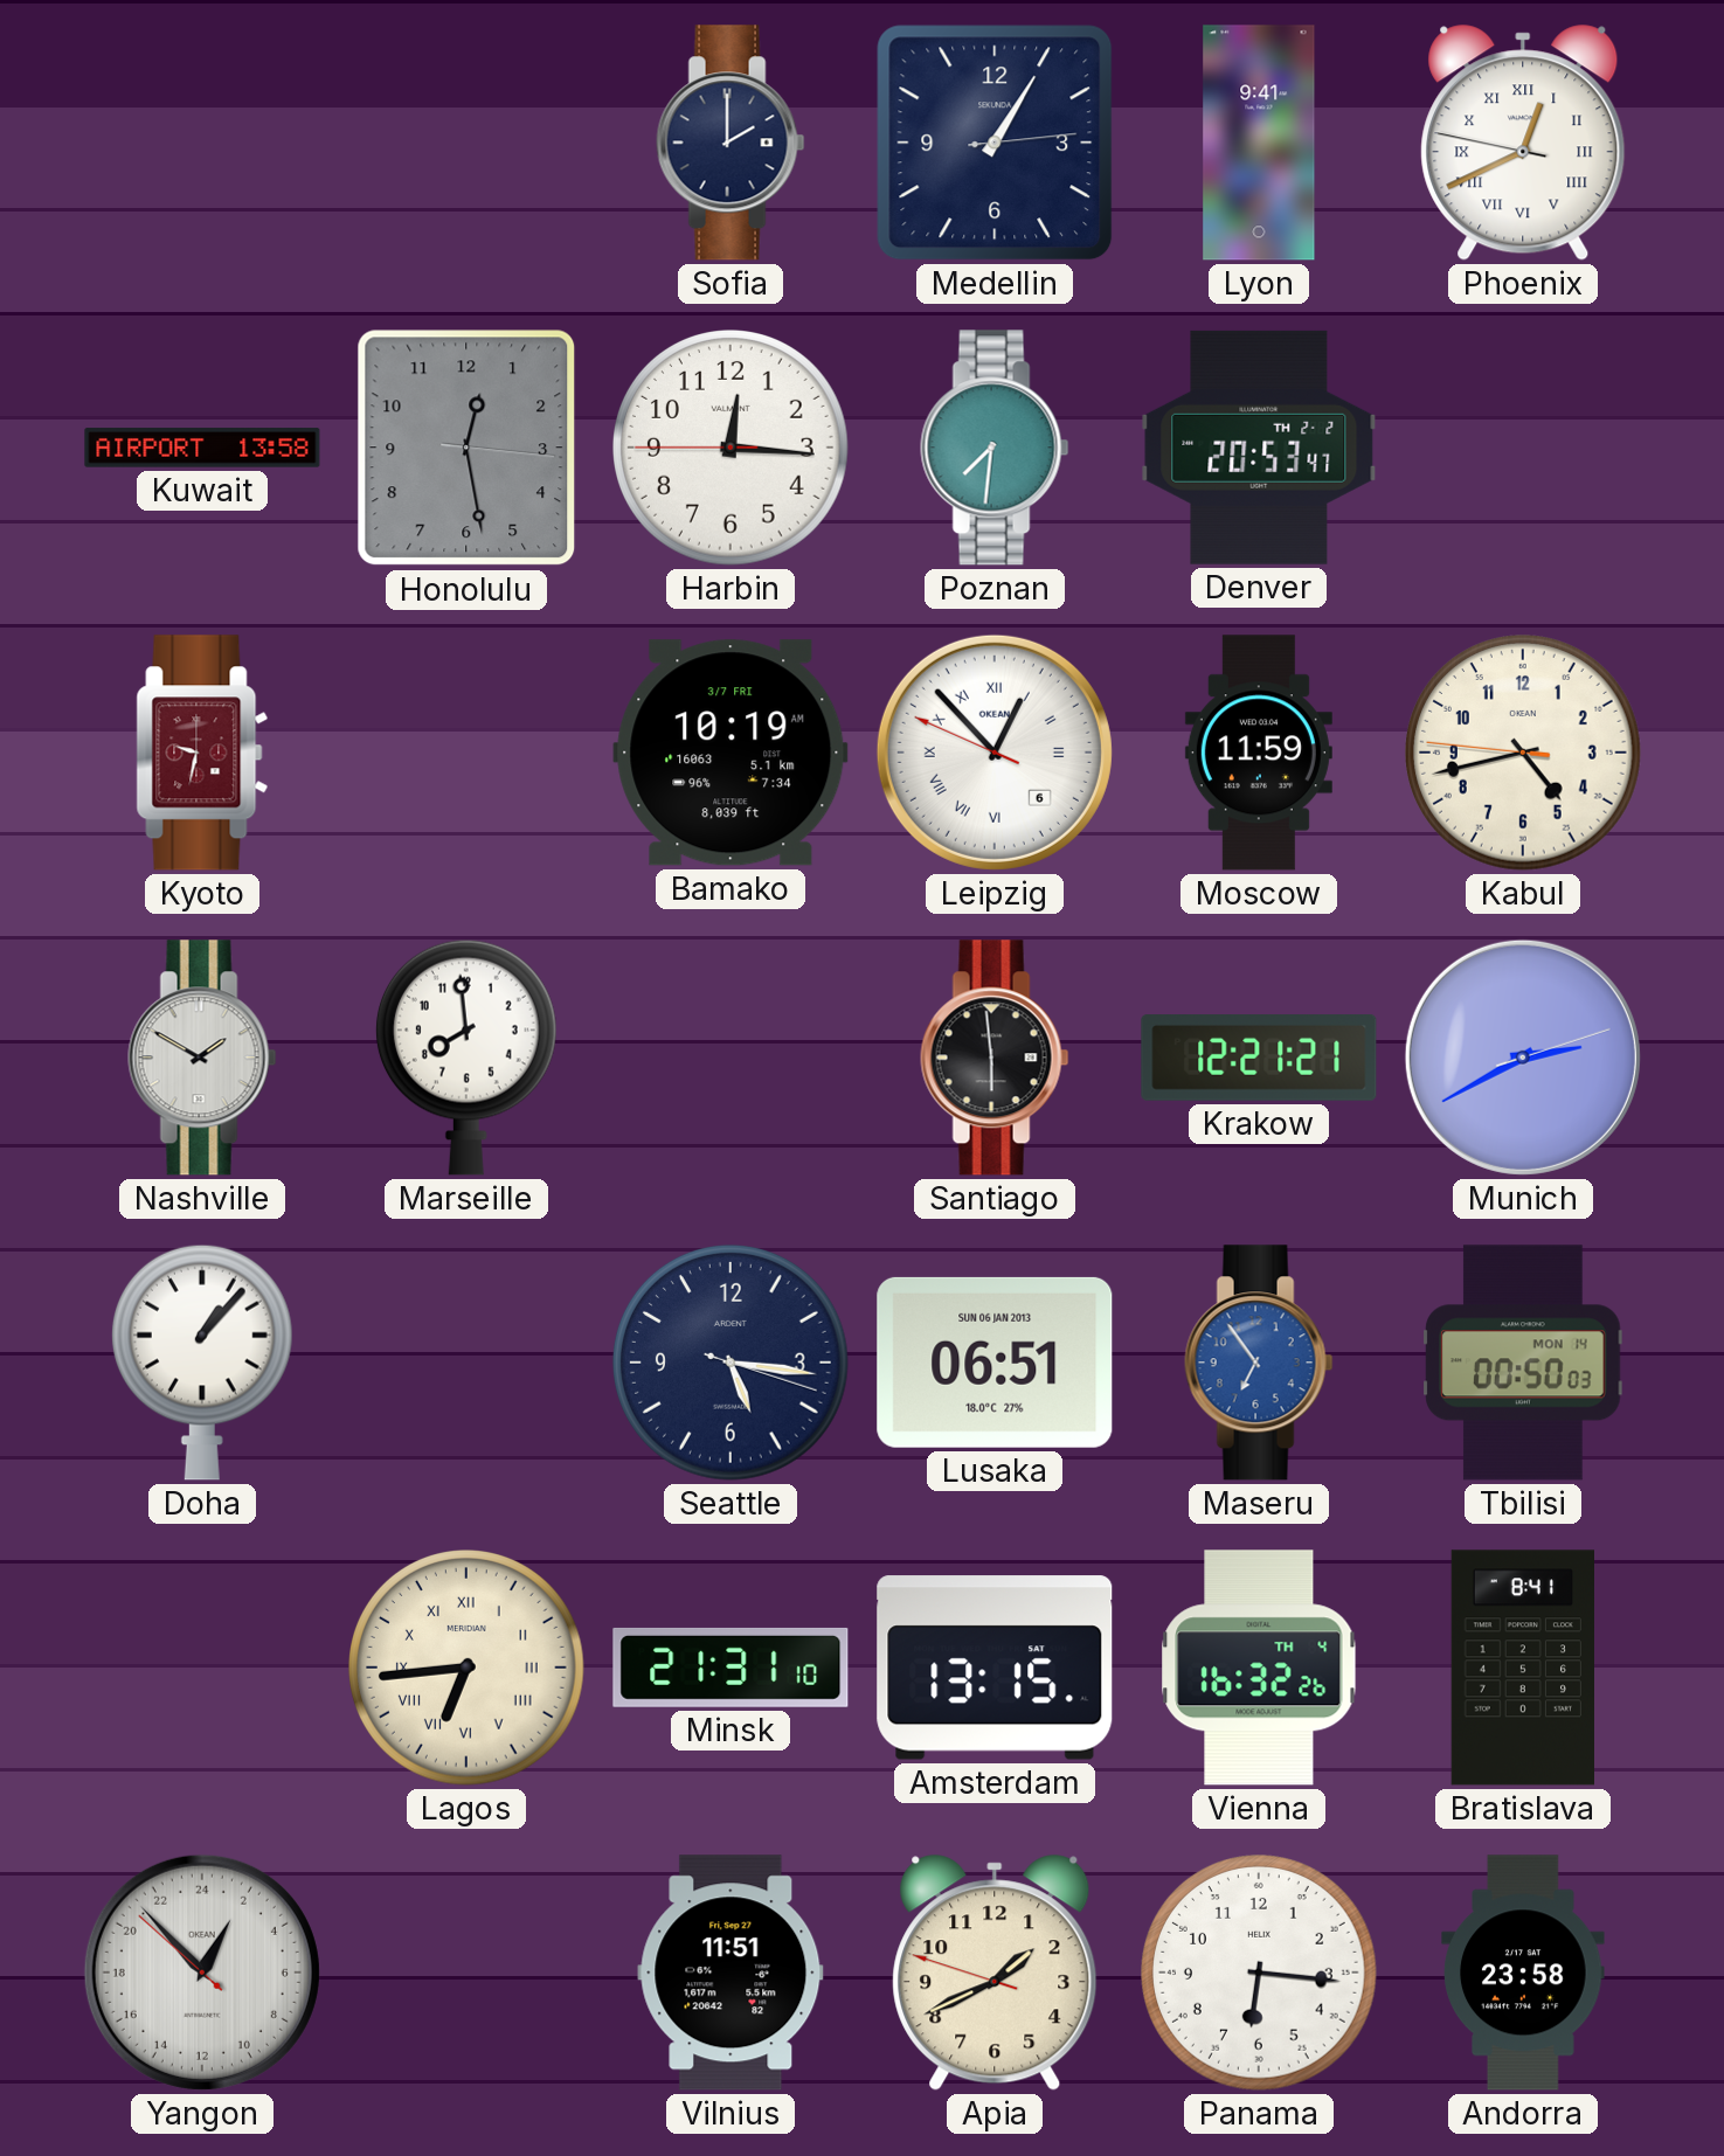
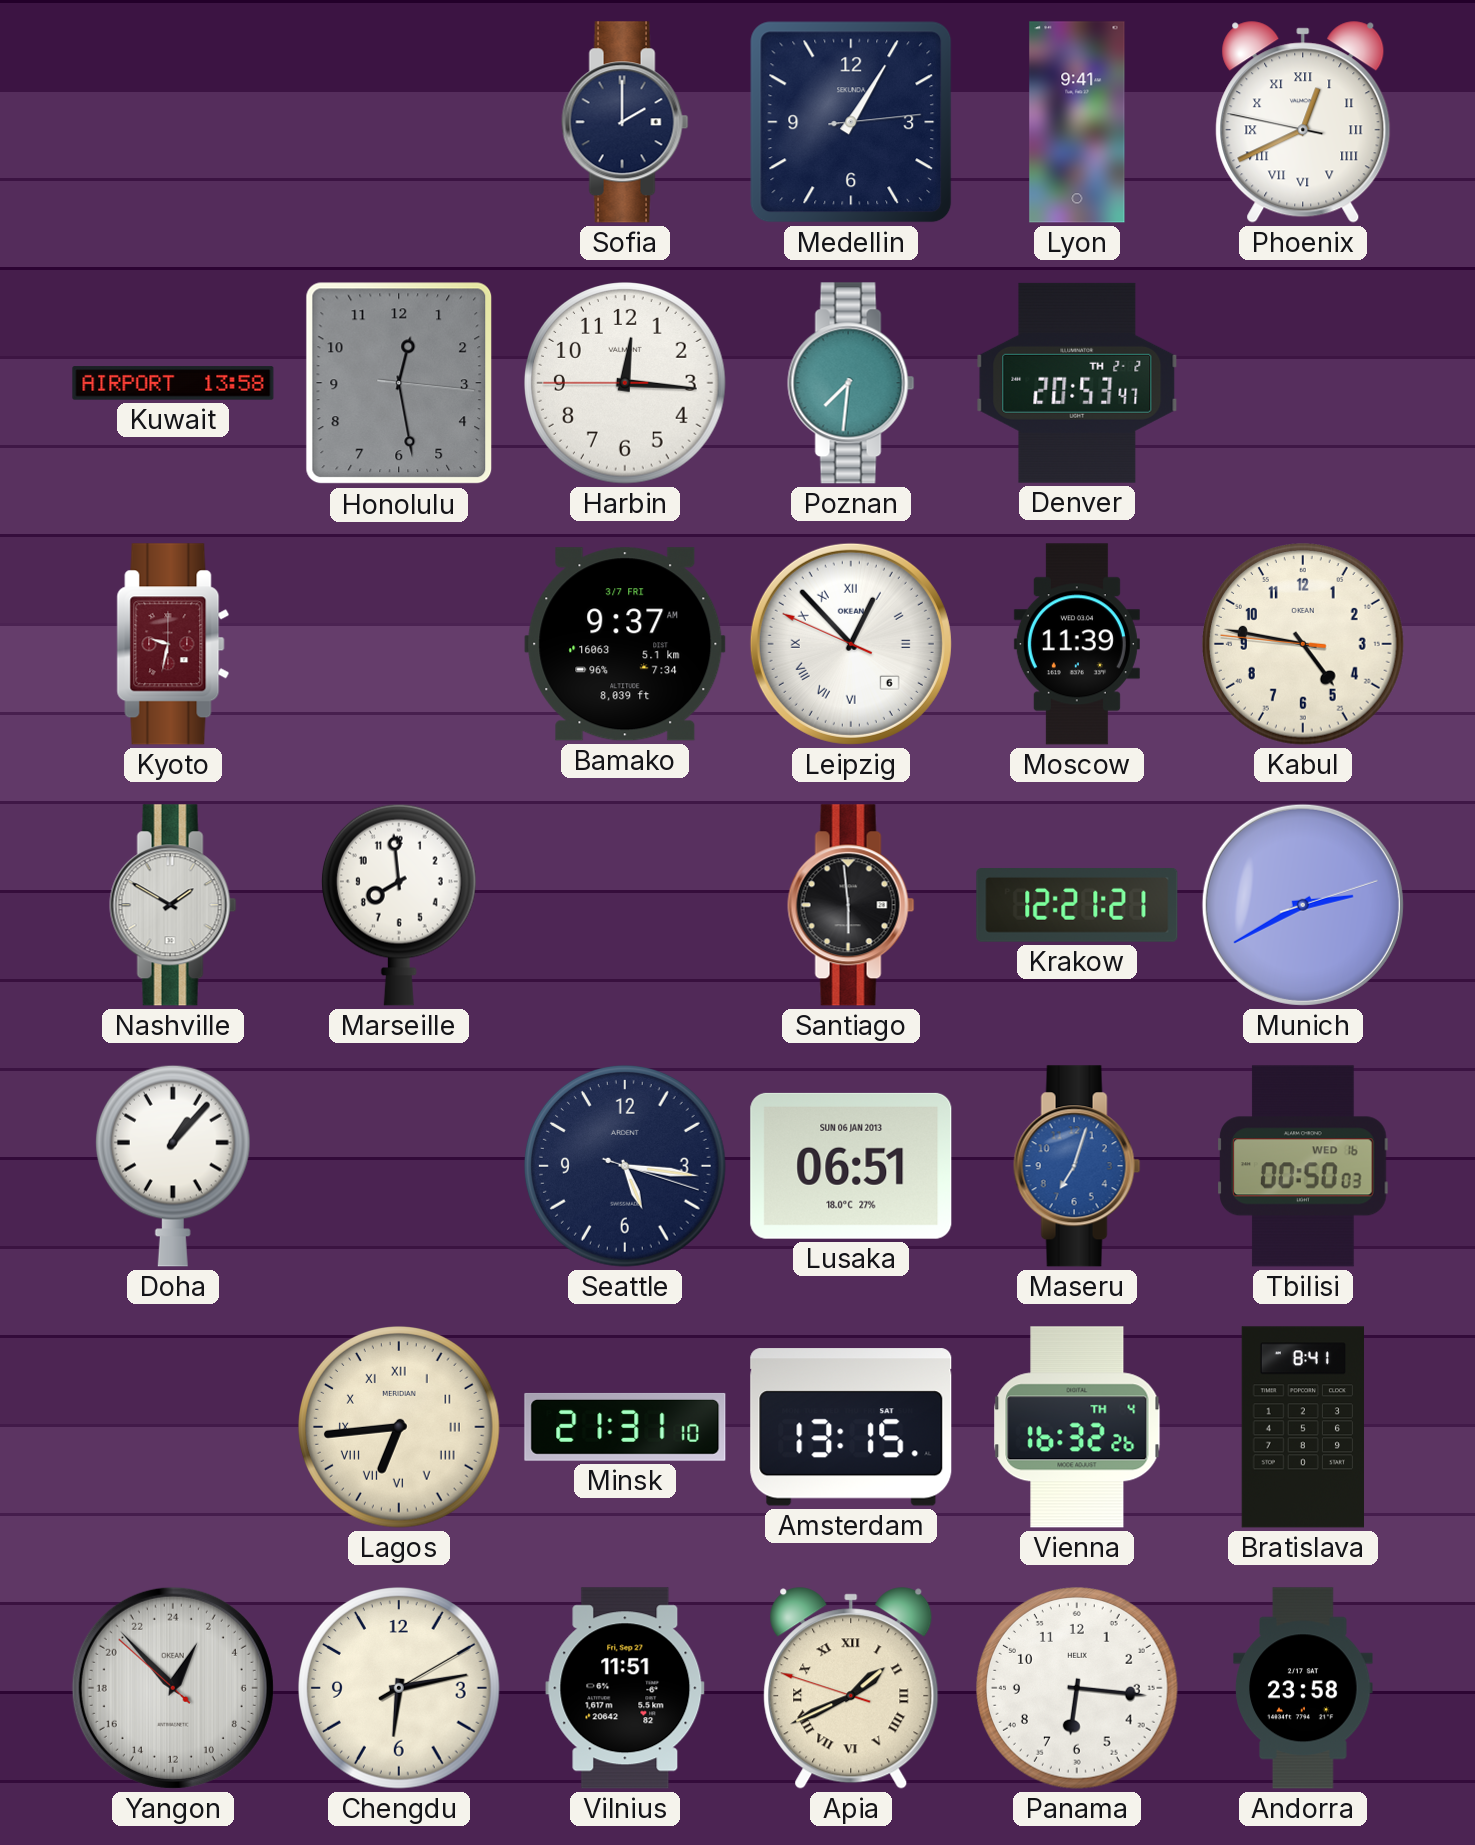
Bamako: 10:19 -> 9:37 (625, 644)
Moscow: 11:59 -> 11:39 (1077, 644)
Kabul: 4:42 -> 4:46 (1304, 645)
Maseru: 6:54 -> 7:03 (1077, 1166)
Tbilisi date: MON 14 -> WED 16 (1303, 1166)
Chengdu: none -> 6:13 (400, 1689)
Apia numerals: Arabic -> Roman (851, 1688)
